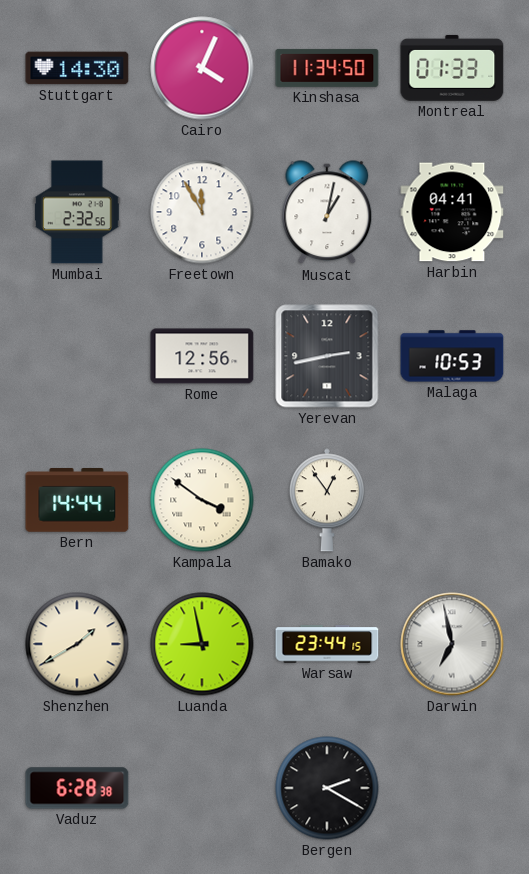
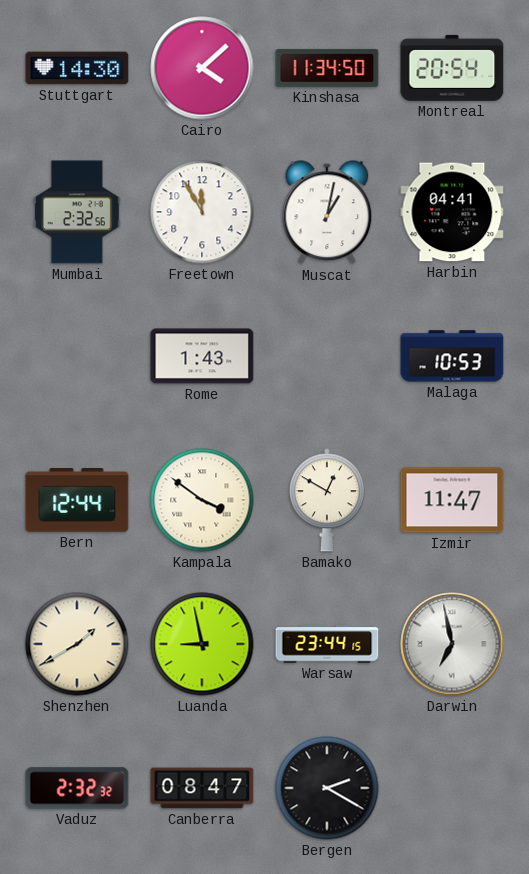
Cairo: 4:04 -> 4:08 (202, 68)
Montreal: 01:33 -> 20:54 (452, 68)
Rome: 12:56 -> 1:43 (202, 356)
Yerevan: 2:43 -> none (327, 356)
Bern: 14:44 -> 12:44 (77, 500)
Bamako: 12:54 -> 12:50 (327, 500)
Izmir: none -> 11:47 (452, 500)
Vaduz: 6:28 -> 2:32 (77, 788)
Canberra: none -> 08:47 (202, 788)
